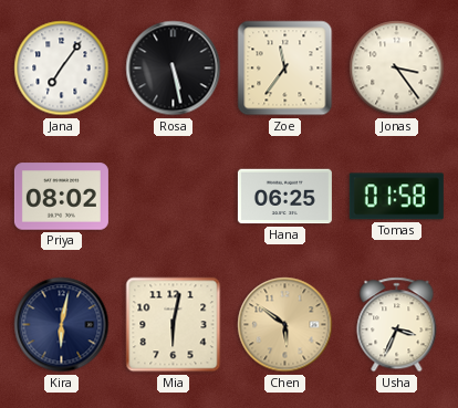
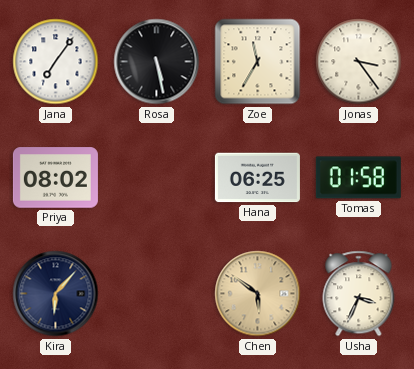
Zoe: 11:36 -> 11:35 (258, 62)
Kira: 6:02 -> 6:07 (56, 294)
Mia: 6:02 -> none (174, 325)
